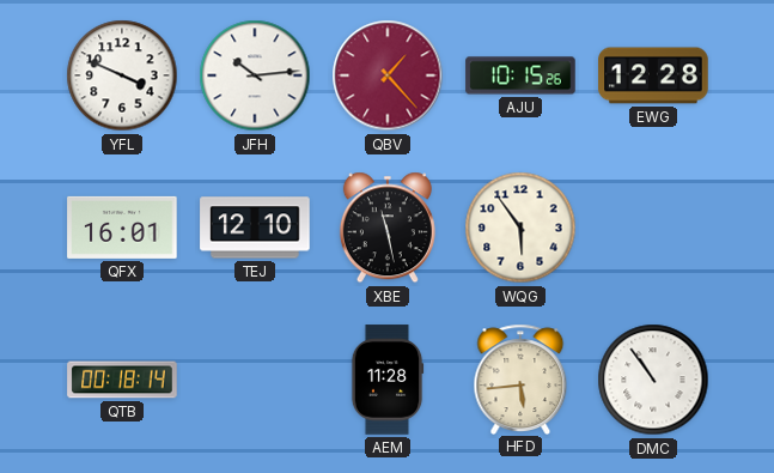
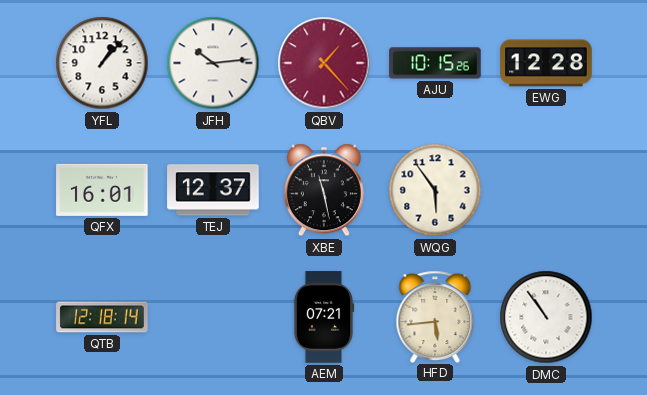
YFL: 3:49 -> 1:07 (102, 63)
TEJ: 12:10 -> 12:37 (213, 190)
QTB: 00:18 -> 12:18 (102, 317)
AEM: 11:28 -> 07:21 (324, 317)
